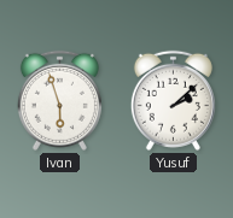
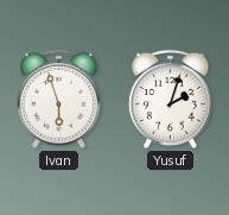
Yusuf: 2:08 -> 2:03 (170, 99)
